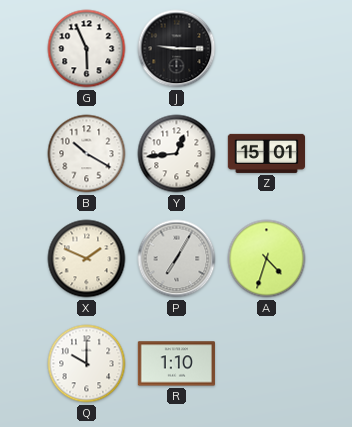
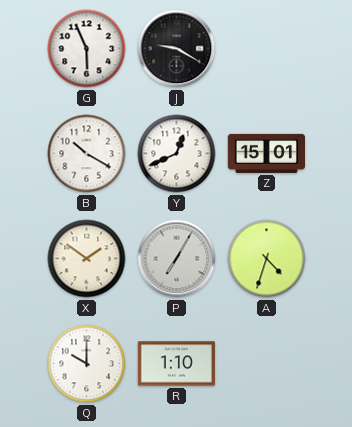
J: 9:15 -> 9:20 (177, 49)
Y: 12:44 -> 12:41 (177, 154)
X: 1:49 -> 1:51 (87, 259)
